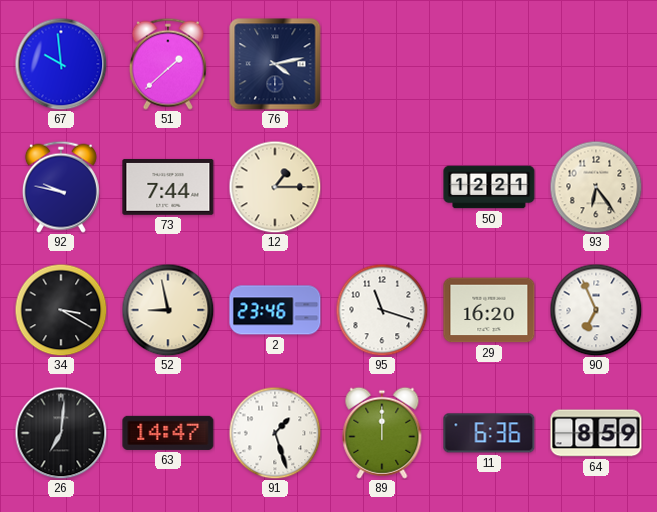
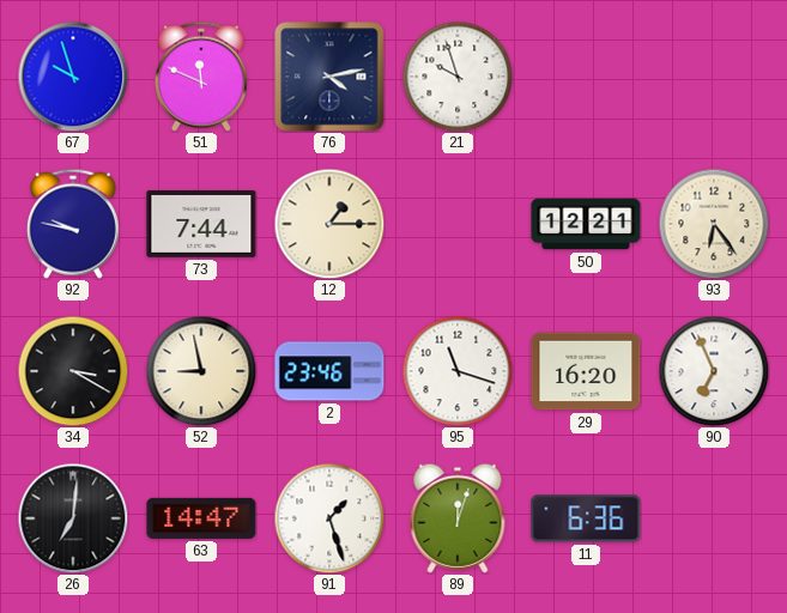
67: 9:59 -> 9:57 (73, 77)
51: 1:38 -> 11:49 (201, 77)
21: none -> 9:57 (458, 77)
89: 12:00 -> 12:03 (458, 518)
64: 8:59 -> none (596, 433)
